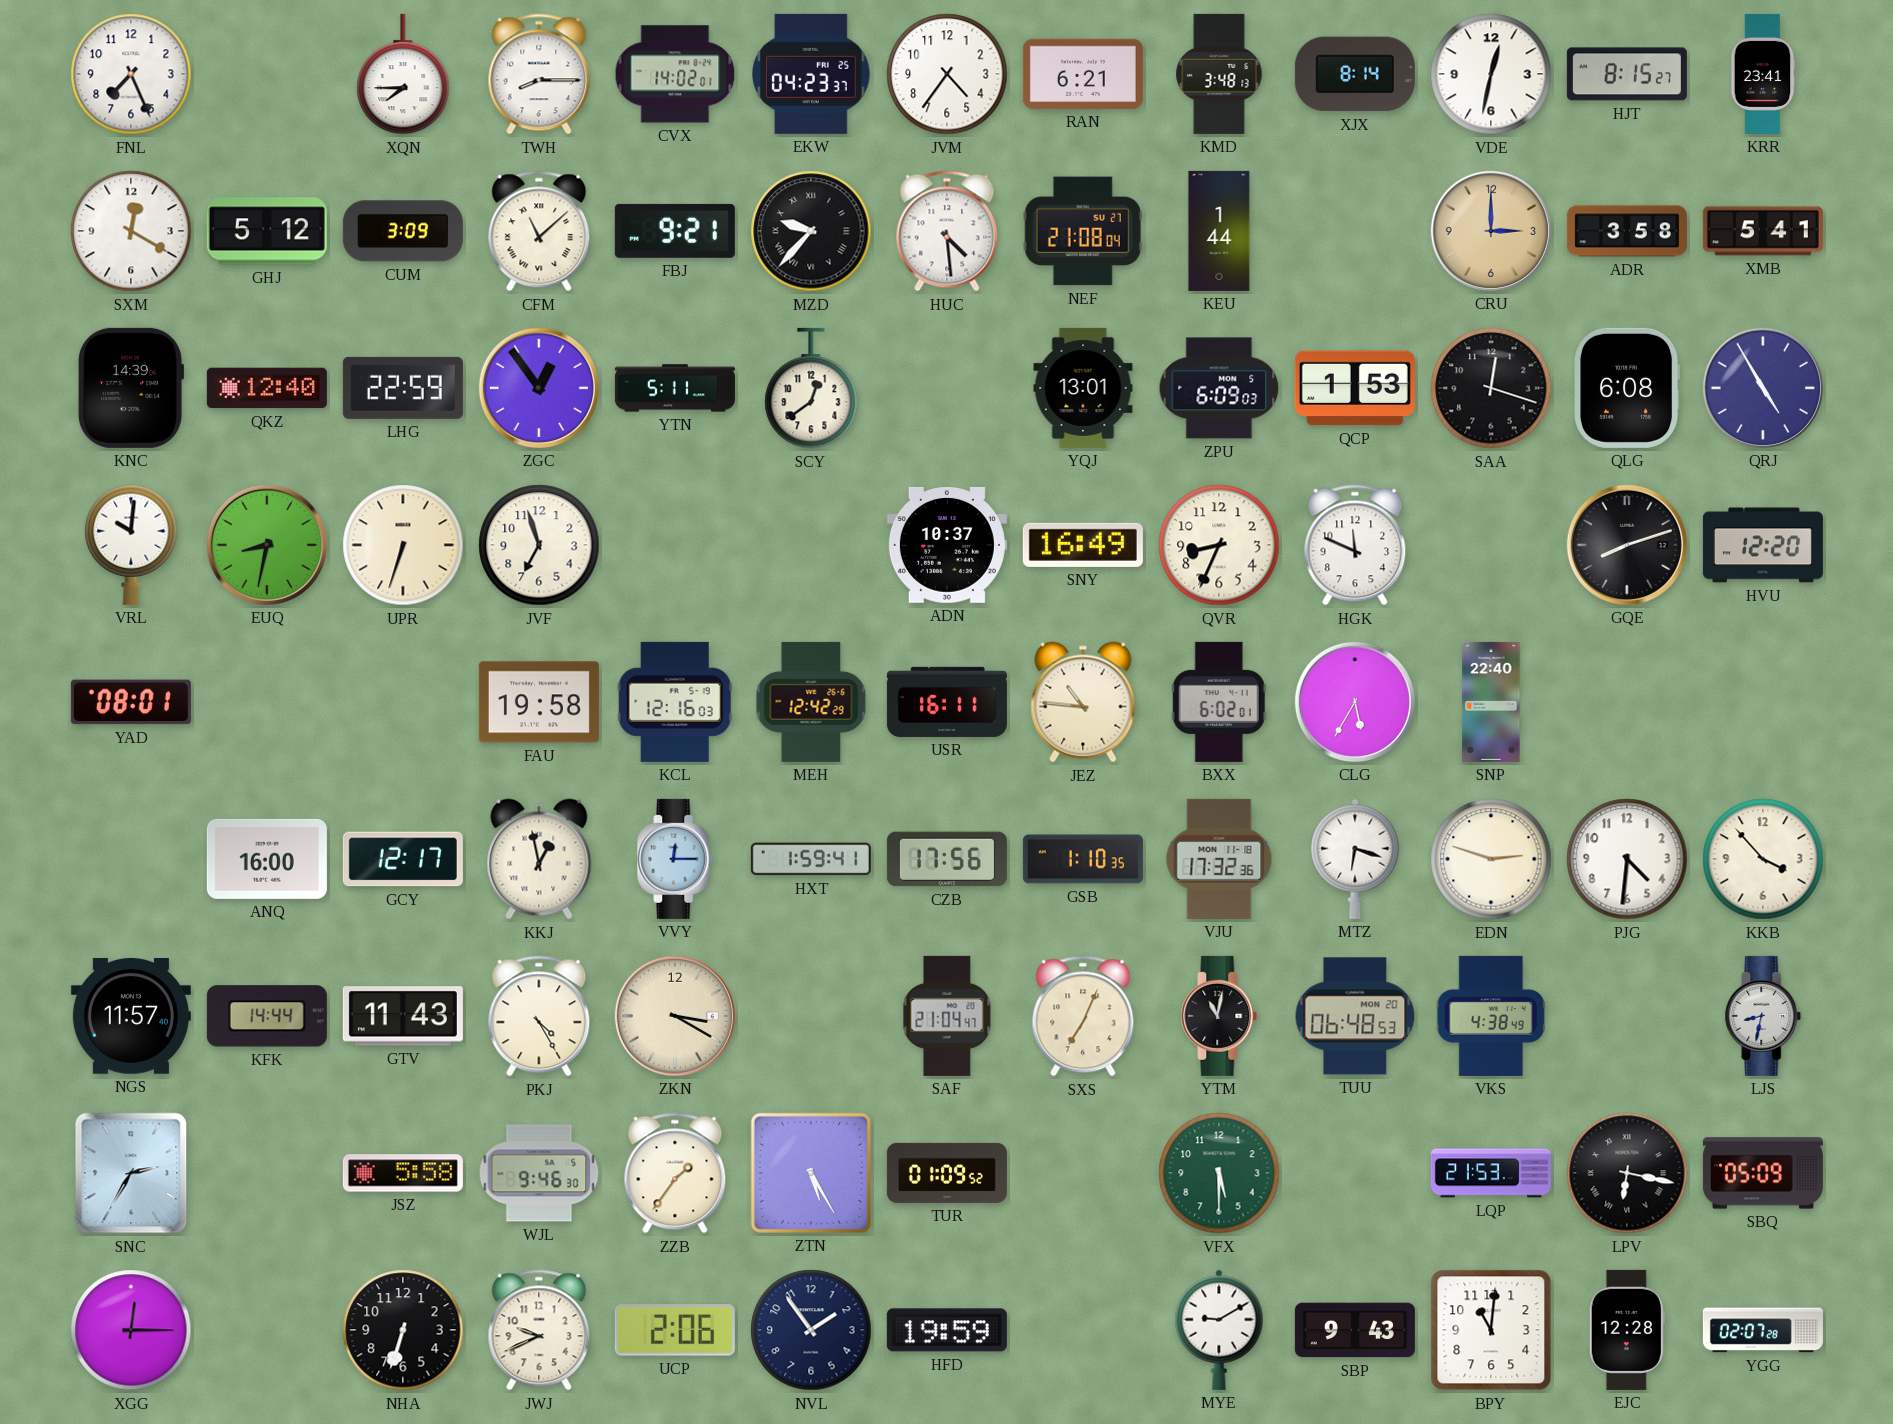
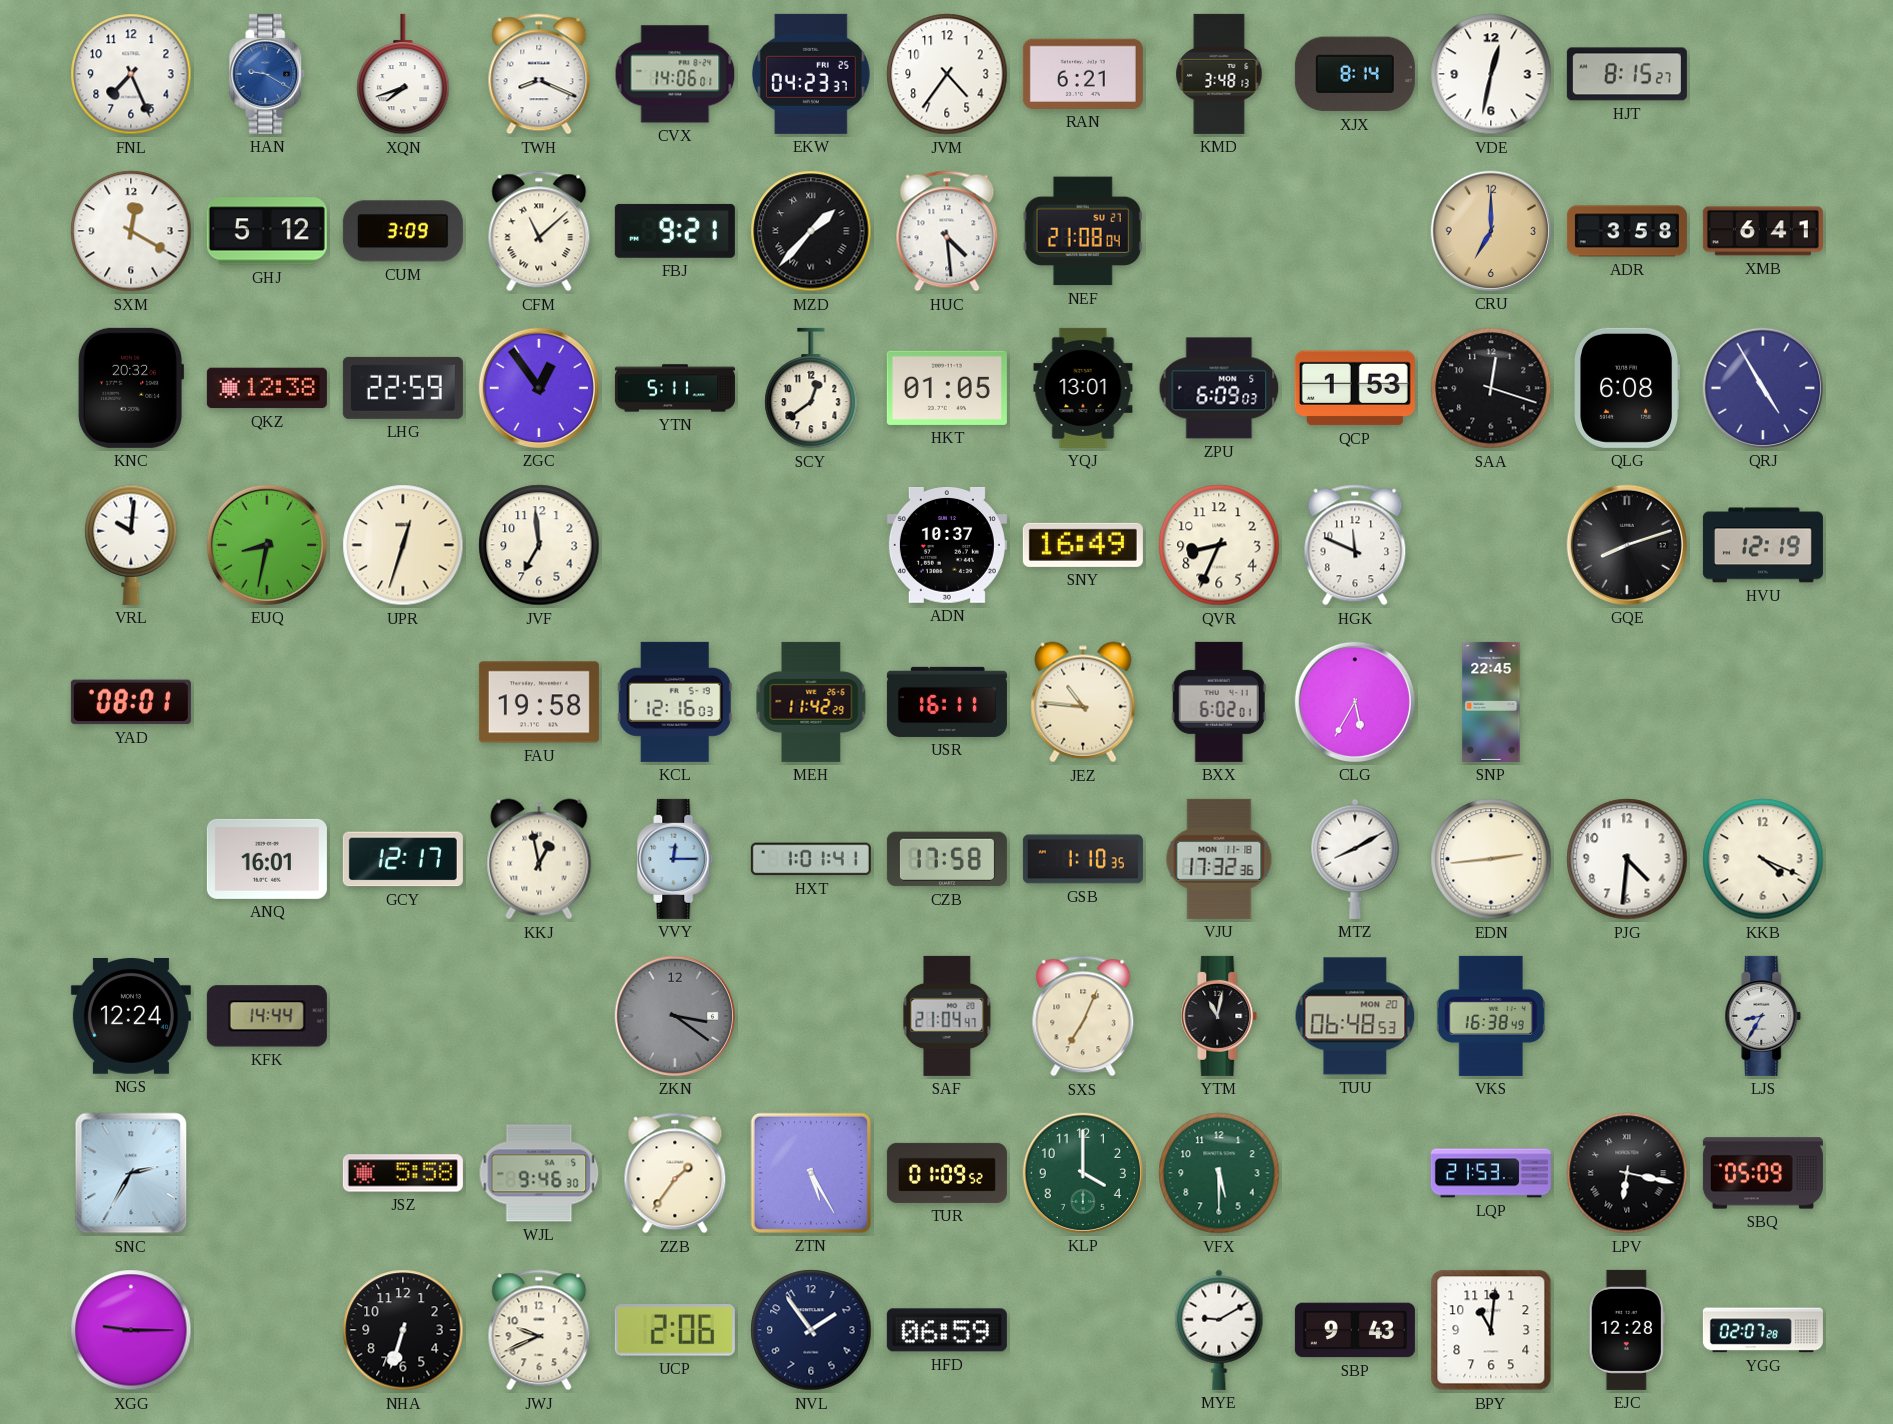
HAN: none -> 9:20 (267, 74)
XQN: 7:45 -> 7:42 (403, 74)
TWH: 8:15 -> 8:19 (539, 74)
CVX: 14:02 -> 14:06 (675, 74)
KRR: 23:41 -> none (1763, 74)
MZD: 9:37 -> 1:37 (811, 231)
KEU: 1:44 -> none (1219, 231)
CRU: 3:00 -> 7:00 (1491, 231)
XMB: 5:41 -> 6:41 (1763, 231)
KNC: 14:39 -> 20:32 (130, 388)
QKZ: 12:40 -> 12:38 (267, 388)
HKT: none -> 01:05 (947, 388)
UPR: 6:33 -> 12:33 (403, 545)
JVF: 6:57 -> 6:59 (539, 545)
HVU: 12:20 -> 12:19 (1763, 545)
MEH: 12:42 -> 11:42 (811, 702)
SNP: 22:40 -> 22:45 (1491, 702)
ANQ: 16:00 -> 16:01 (267, 859)
HXT: 1:59 -> 1:01 (811, 859)
CZB: 17:56 -> 17:58 (947, 859)
MTZ: 6:18 -> 8:10 (1355, 859)
EDN: 2:48 -> 2:44 (1491, 859)
KKB: 3:53 -> 4:19 (1763, 859)
NGS: 11:57 -> 12:24 (131, 1017)
GTV: 11:43 -> none (403, 1016)
PKJ: 4:25 -> none (539, 1016)
ZKN: 3:20 -> 3:21 (675, 1016)
ZKN dial: cream -> grey (675, 1016)
VKS: 4:38 -> 16:38 (1491, 1016)
LJS: 8:32 -> 8:35 (1763, 1016)
KLP: none -> 4:00 (1083, 1173)
XGG: 12:15 -> 9:15 (131, 1330)
HFD: 19:59 -> 06:59 (947, 1330)
